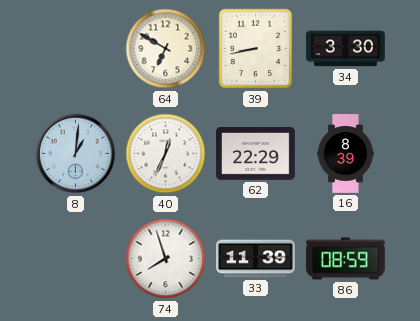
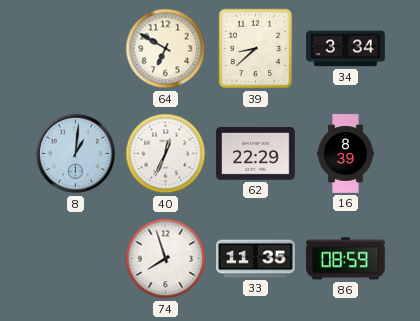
39: 8:43 -> 8:38 (256, 49)
34: 3:30 -> 3:34 (346, 49)
33: 11:39 -> 11:35 (256, 259)
